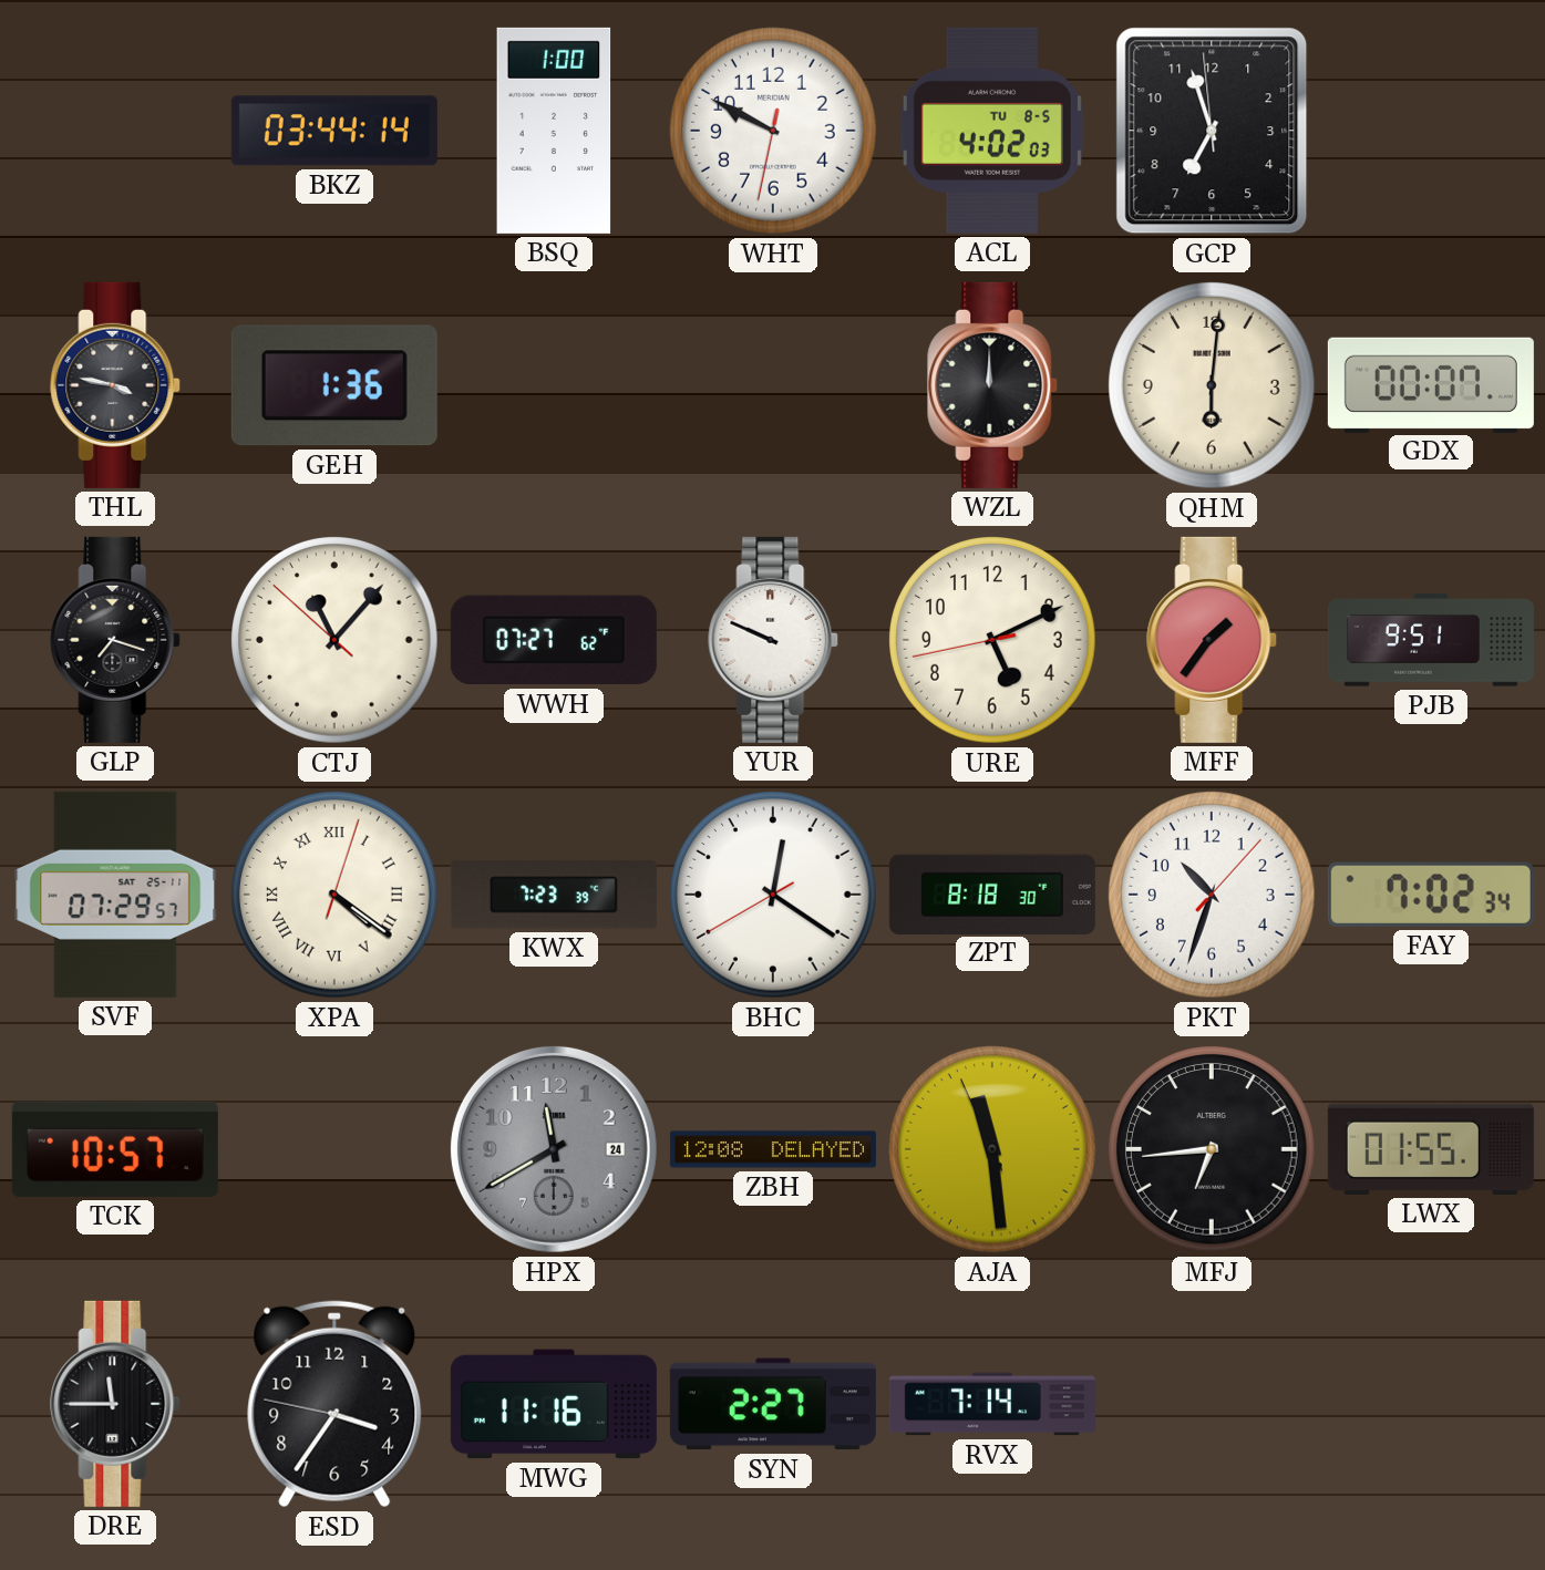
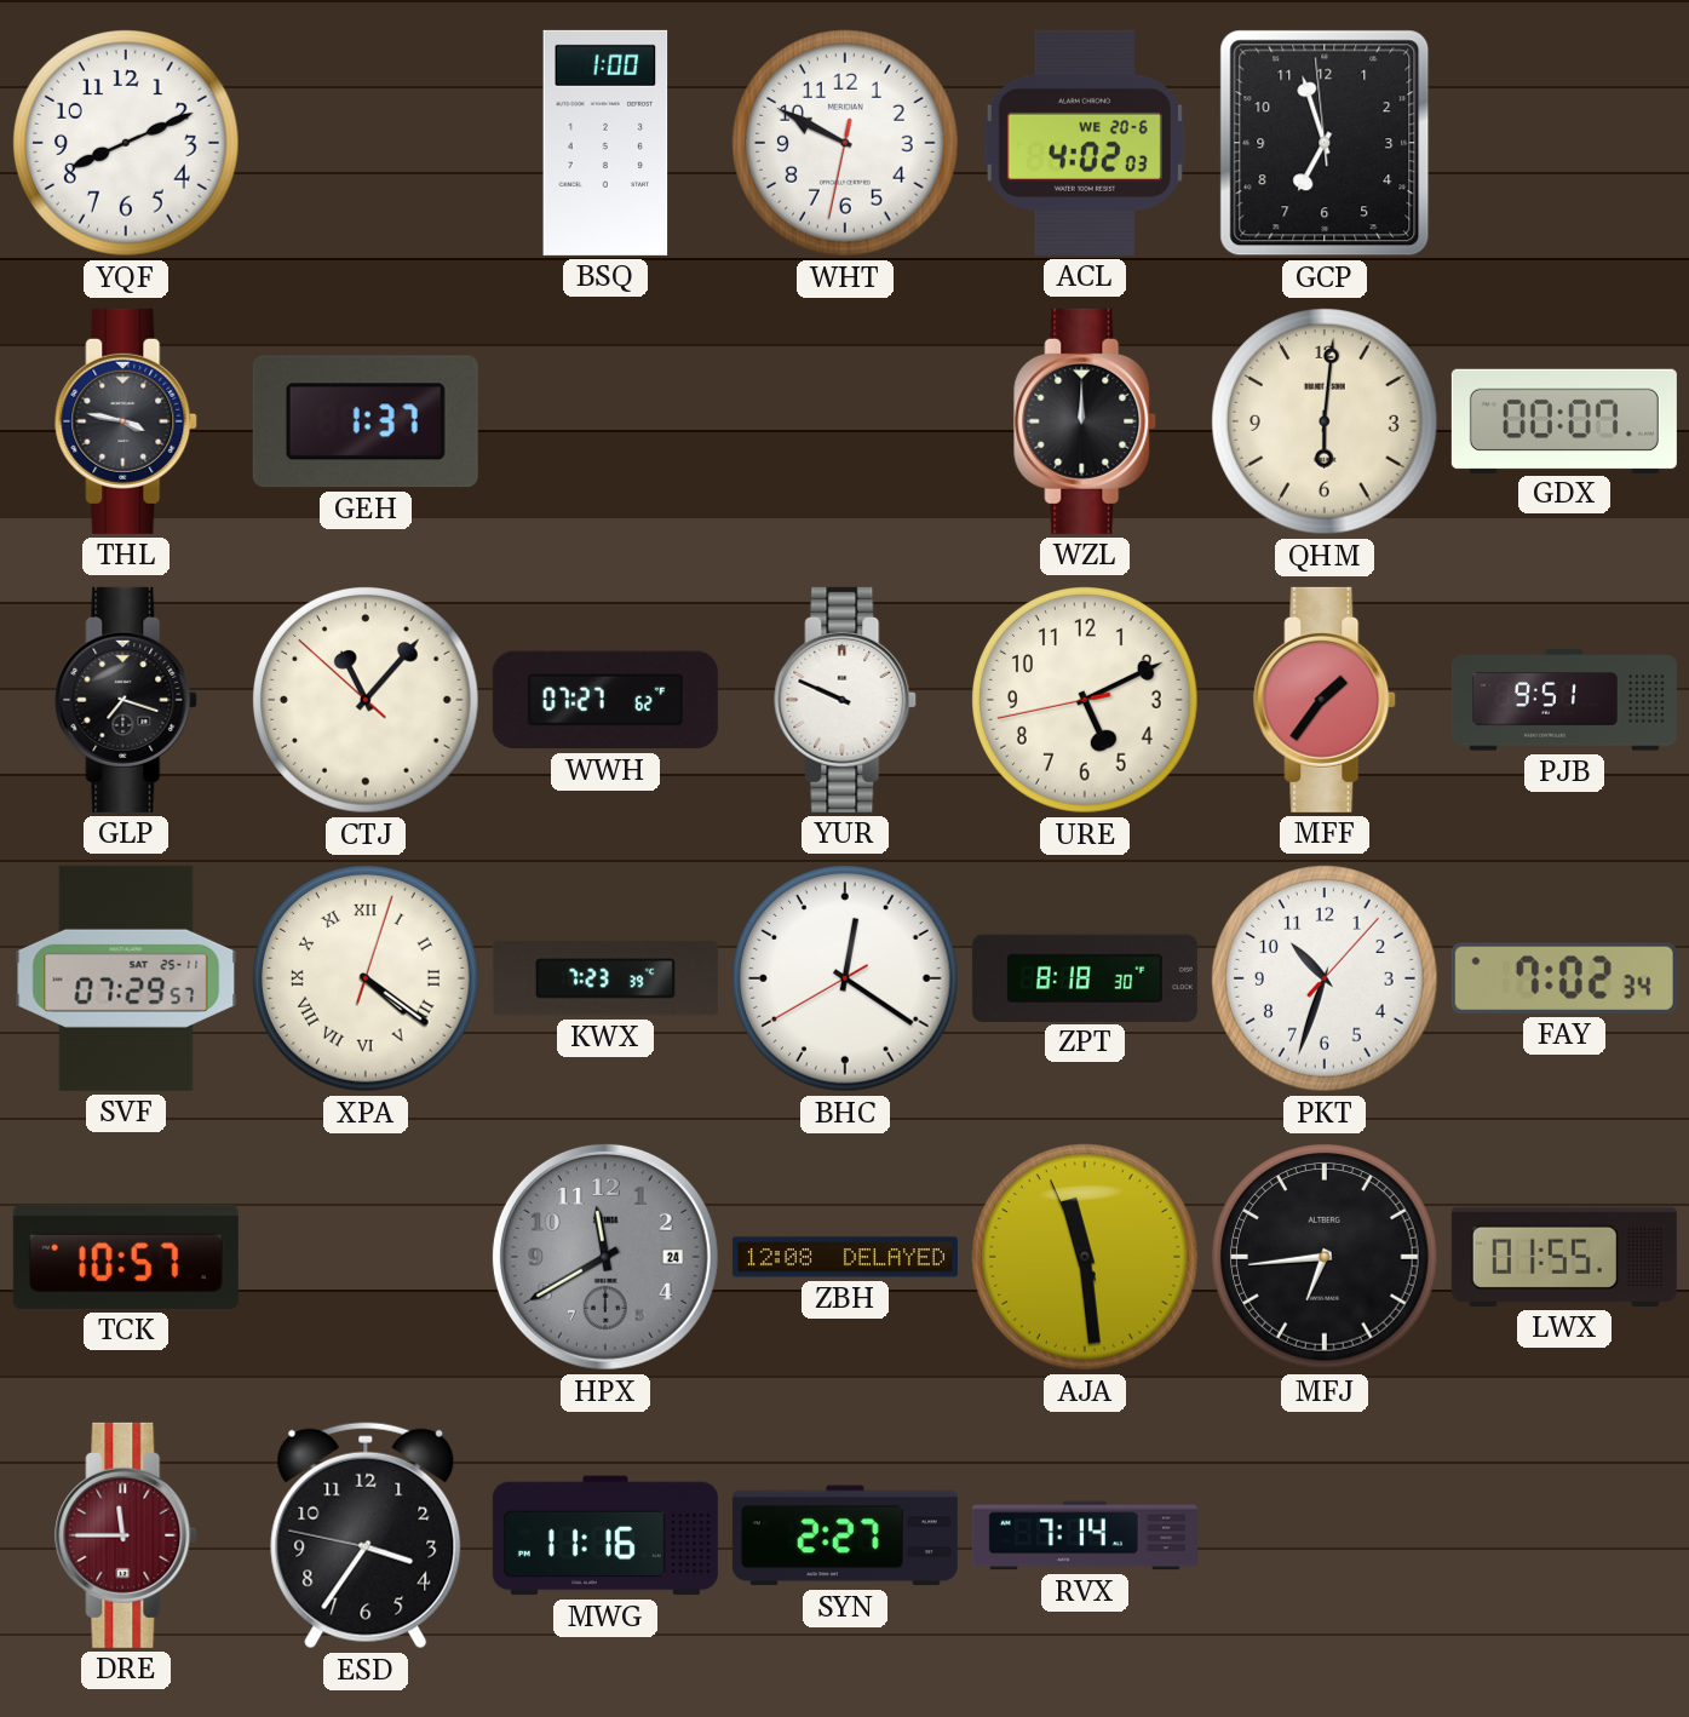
YQF: none -> 8:11 (127, 144)
BKZ: 03:44 -> none (334, 131)
ACL date: TU 8-5 -> WE 20-6 (1085, 143)
GEH: 1:36 -> 1:37 (366, 421)
DRE dial: black -> burgundy (127, 1535)
